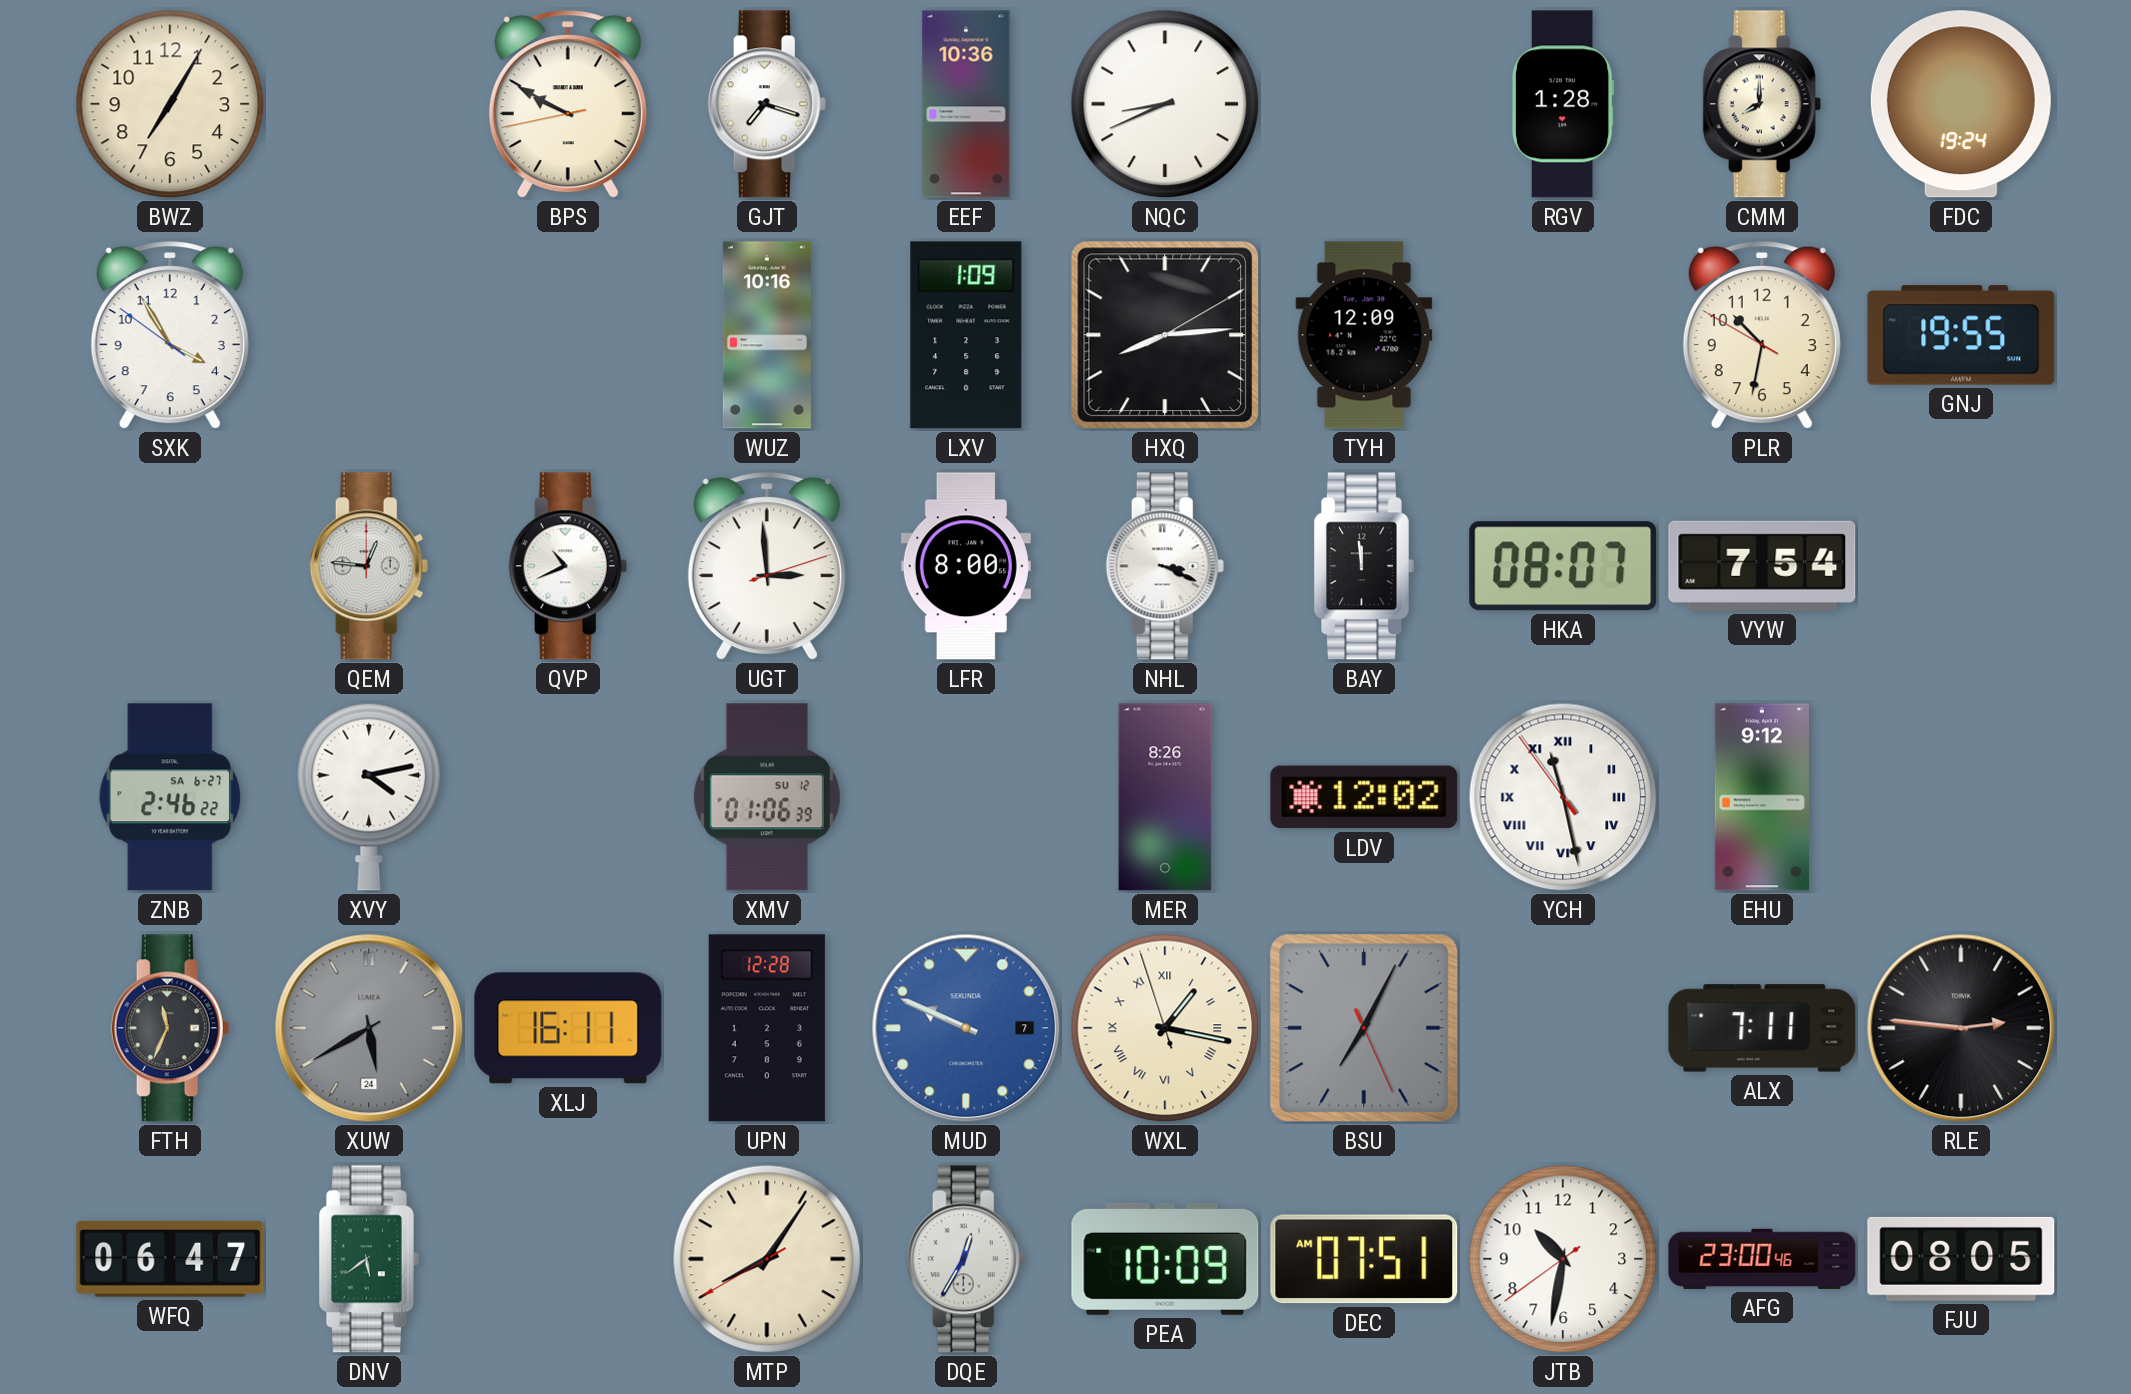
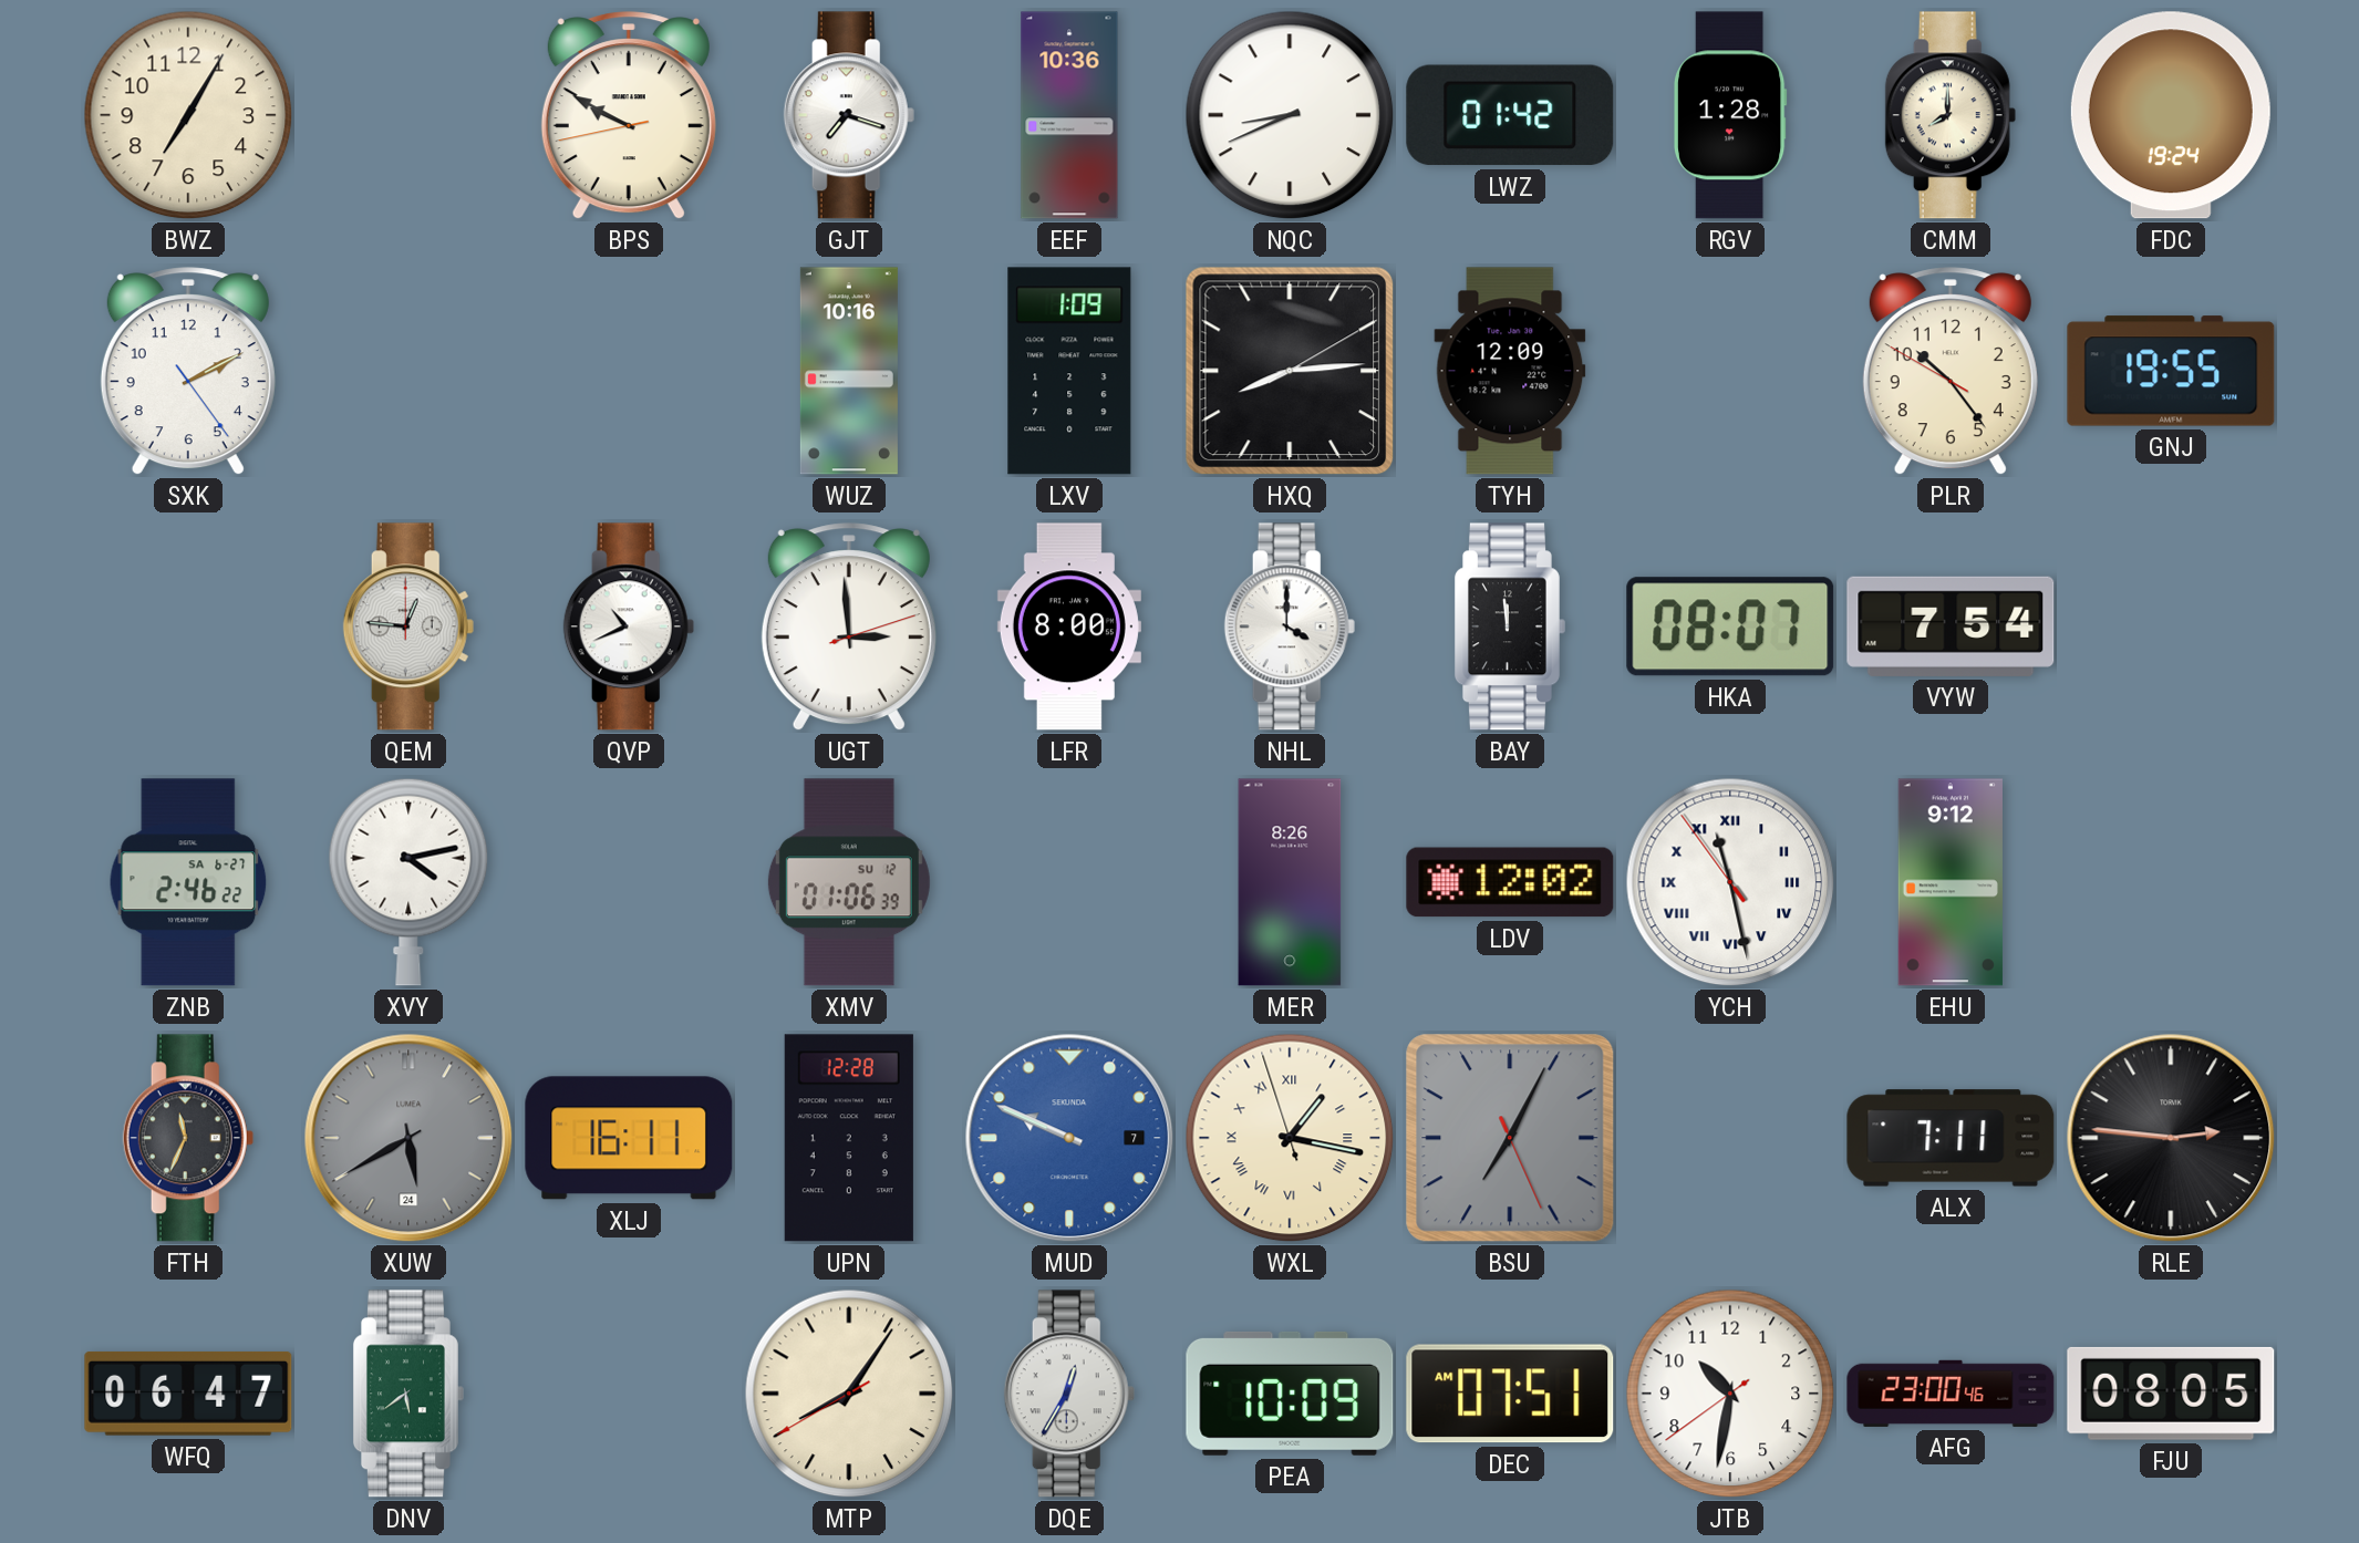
LWZ: none -> 01:42 (1510, 115)
SXK: 3:54 -> 2:10 (188, 372)
PLR: 10:31 -> 10:23 (1951, 372)
NHL: 3:19 -> 4:00 (1290, 626)
